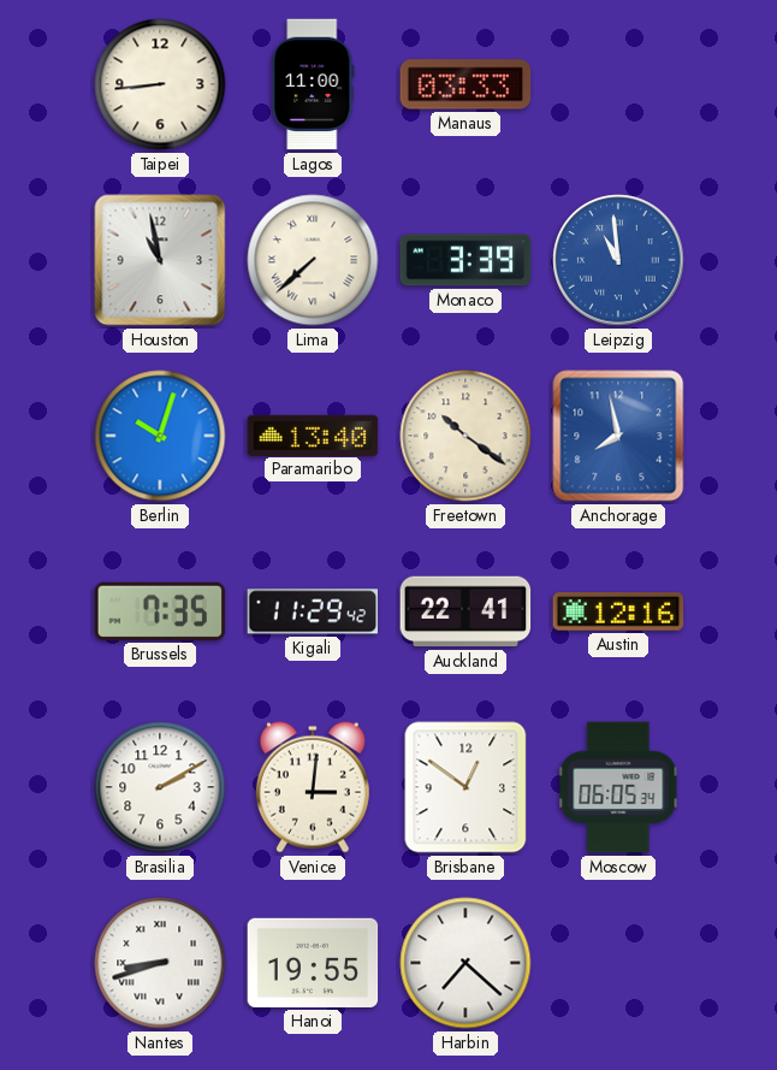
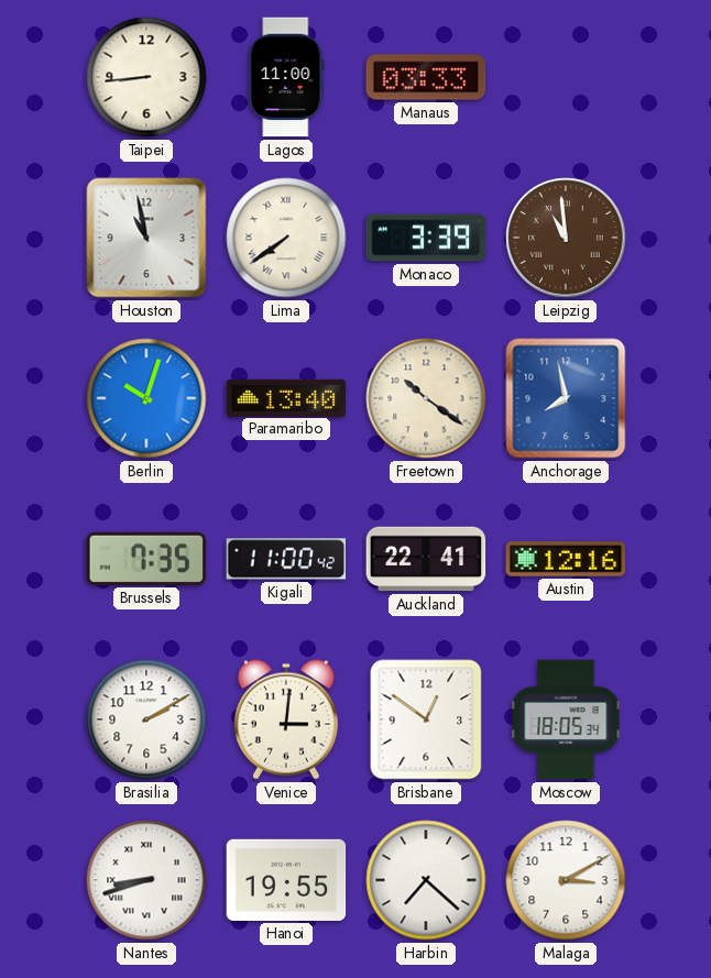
Lima: 7:38 -> 7:39 (286, 238)
Leipzig dial: blue -> brown (566, 238)
Kigali: 11:29 -> 11:00 (286, 559)
Moscow: 06:05 -> 18:05 (566, 719)
Malaga: none -> 3:10 (566, 880)
